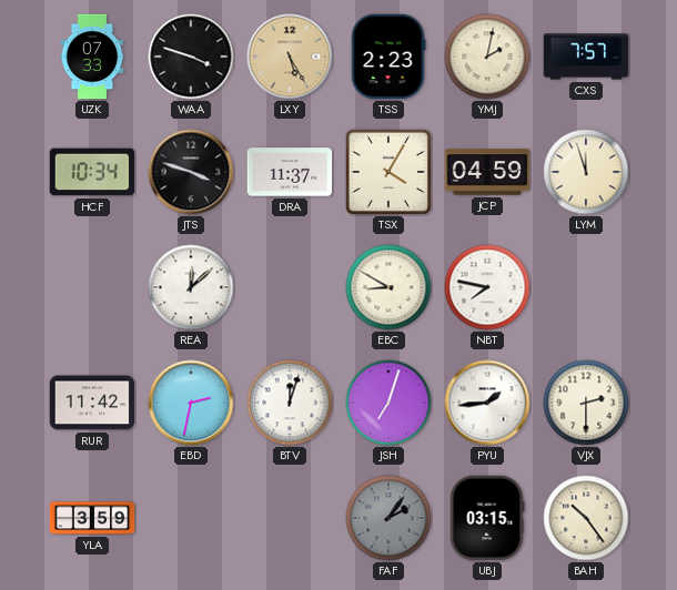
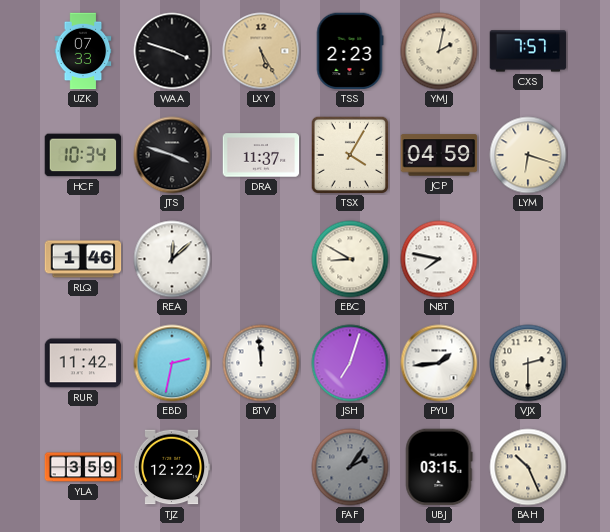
LYM: 11:57 -> 6:18 (528, 155)
RLQ: none -> 1:46 (83, 259)
BTV: 12:03 -> 11:59 (261, 363)
TJZ: none -> 12:22 (172, 467)
BAH: 10:24 -> 10:26 (528, 467)
